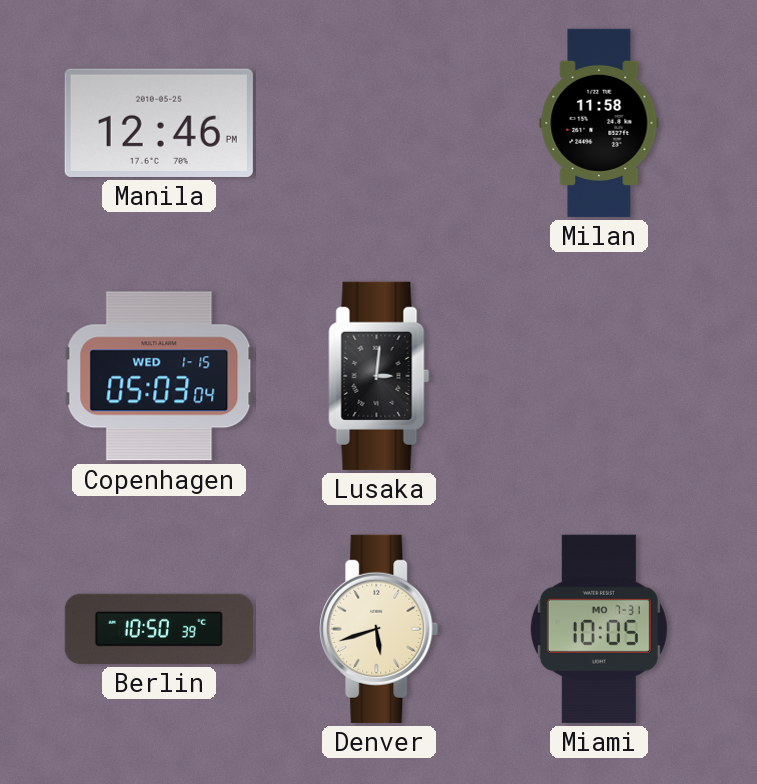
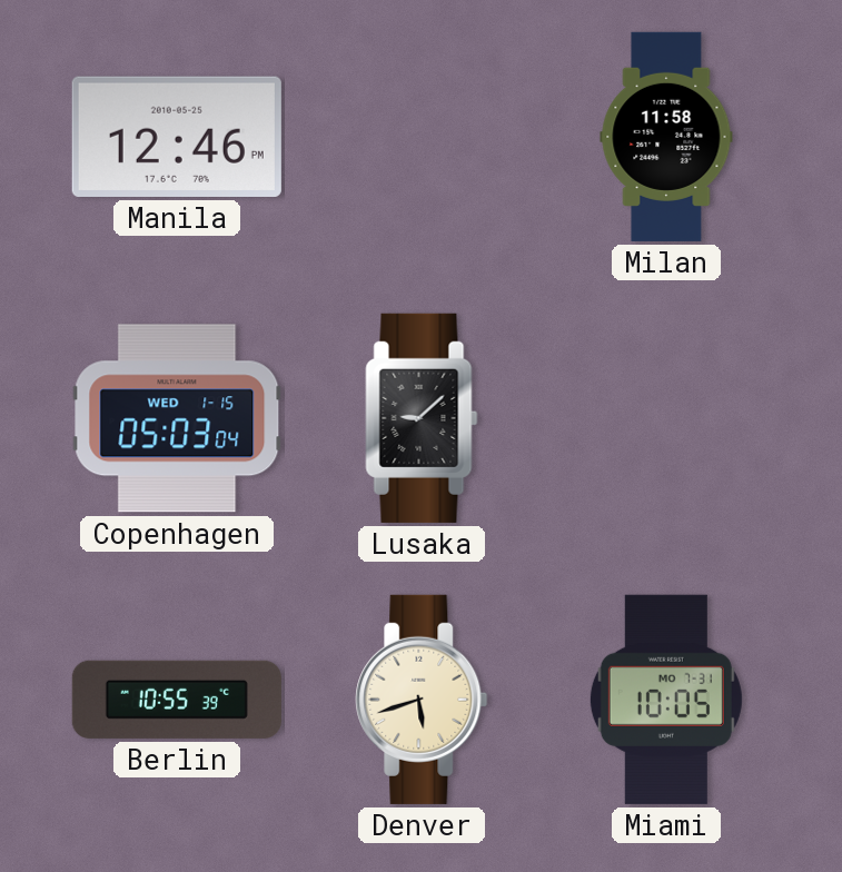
Lusaka: 3:01 -> 9:08 (422, 418)
Berlin: 10:50 -> 10:55 (177, 700)
